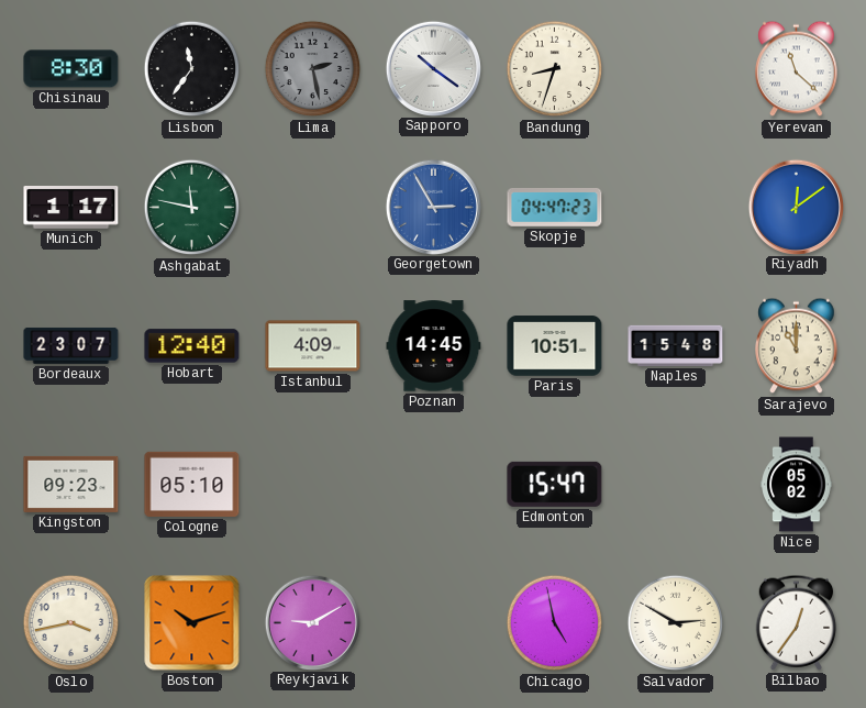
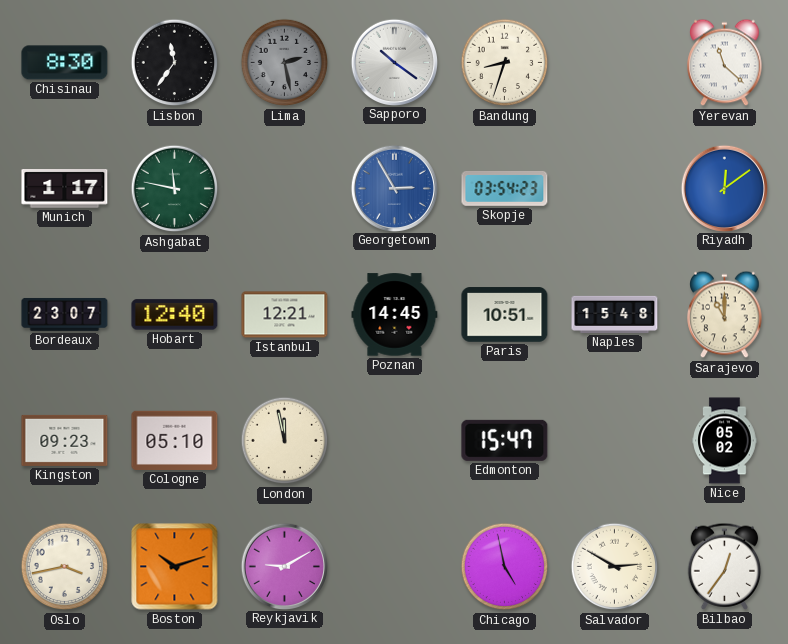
Skopje: 04:47 -> 03:54 (505, 188)
Istanbul: 4:09 -> 12:21 (285, 315)
London: none -> 11:58 (285, 441)
